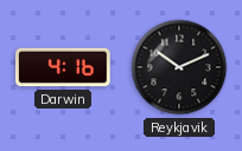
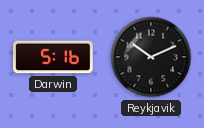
Darwin: 4:16 -> 5:16 (53, 57)
